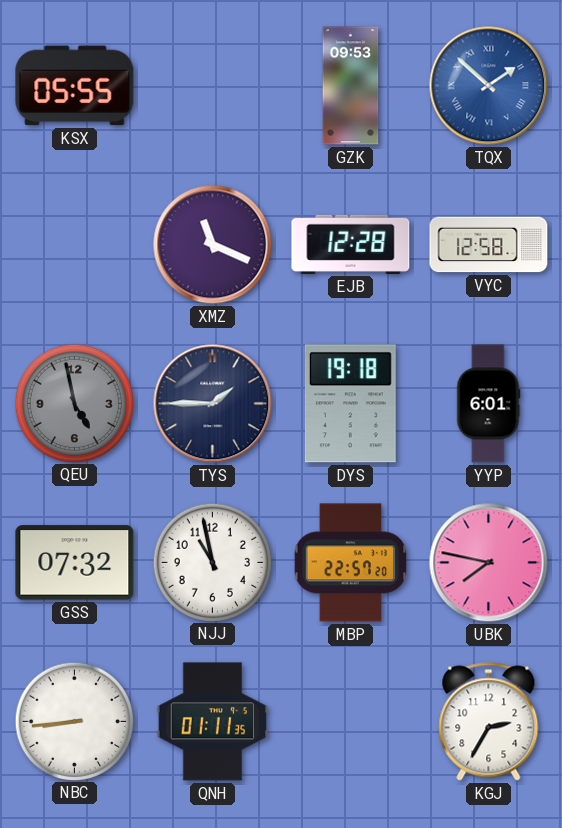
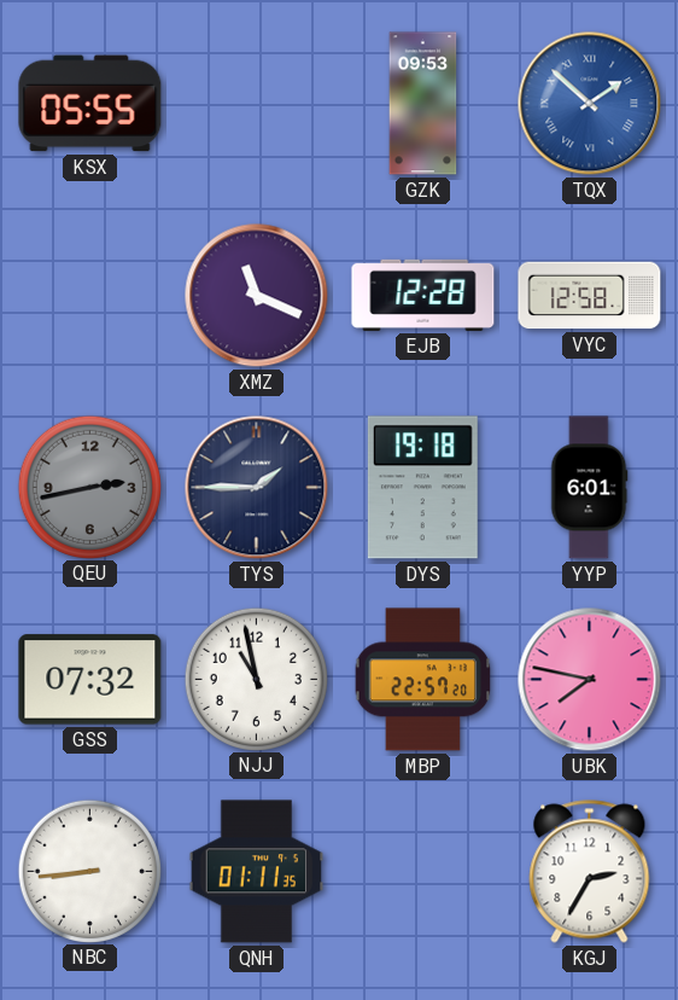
QEU: 4:58 -> 2:43 (89, 487)
